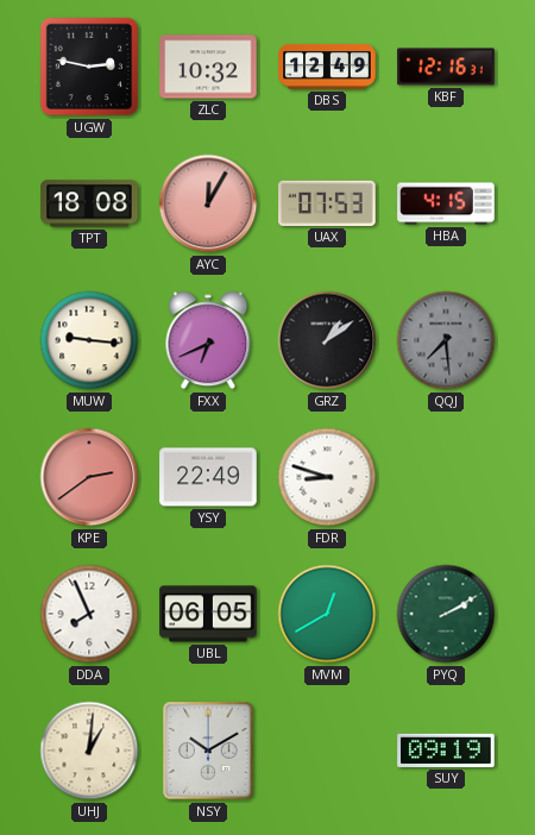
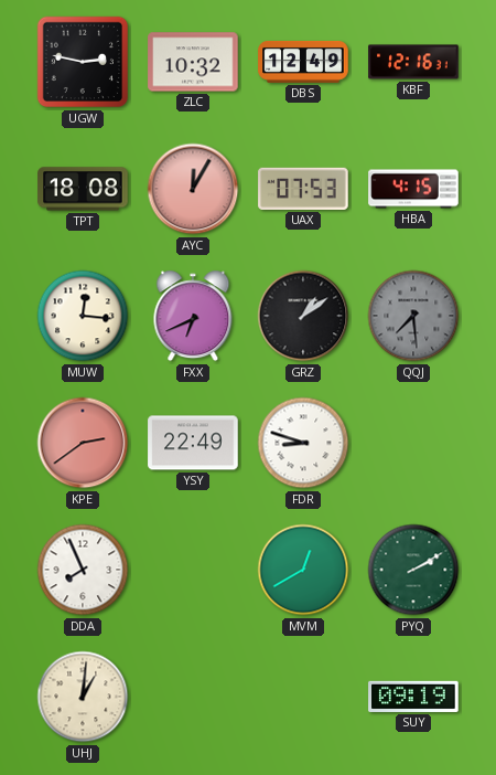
MUW: 9:16 -> 12:16 (83, 316)
UBL: 06:05 -> none (208, 614)
NSY: 10:10 -> none (208, 751)
